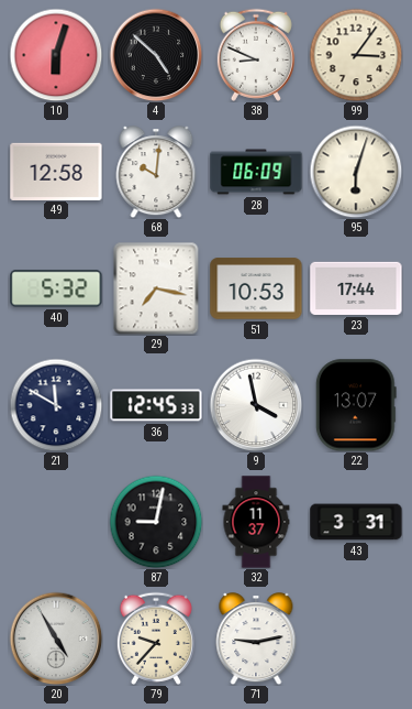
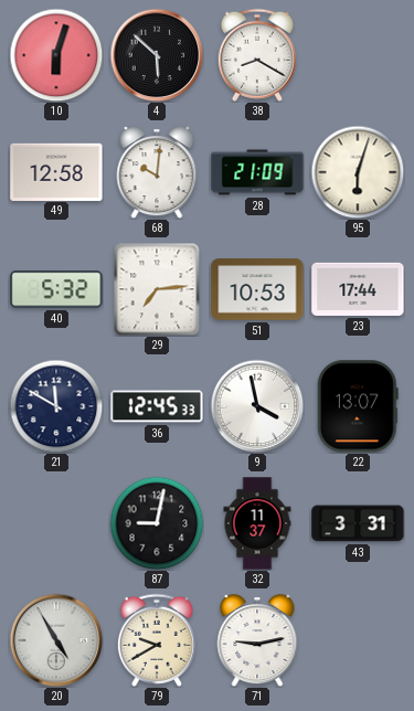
4: 4:52 -> 5:52 (157, 55)
38: 8:49 -> 8:20 (257, 55)
99: 3:06 -> none (356, 55)
28: 06:09 -> 21:09 (257, 172)
29: 7:17 -> 7:14 (157, 289)
79: 9:37 -> 9:40 (157, 640)
